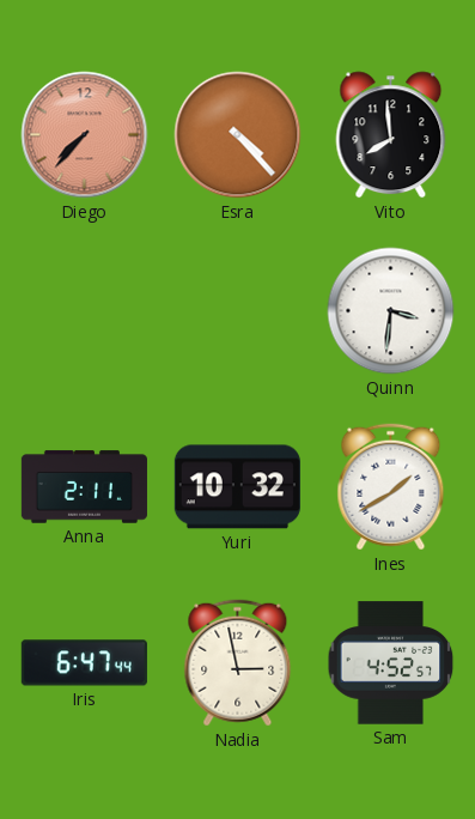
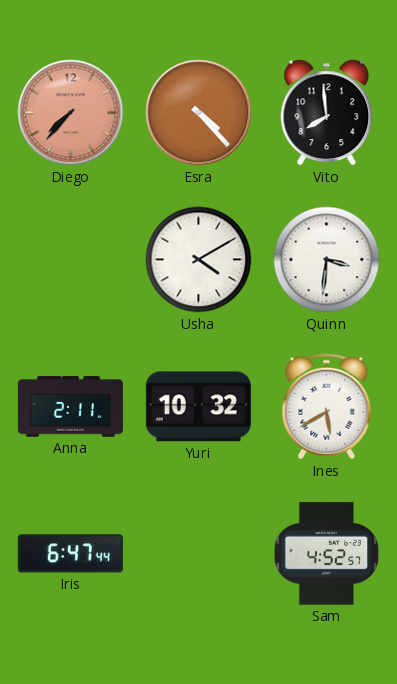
Usha: none -> 4:10 (199, 260)
Ines: 1:40 -> 5:40 (327, 407)
Nadia: 2:58 -> none (238, 663)
